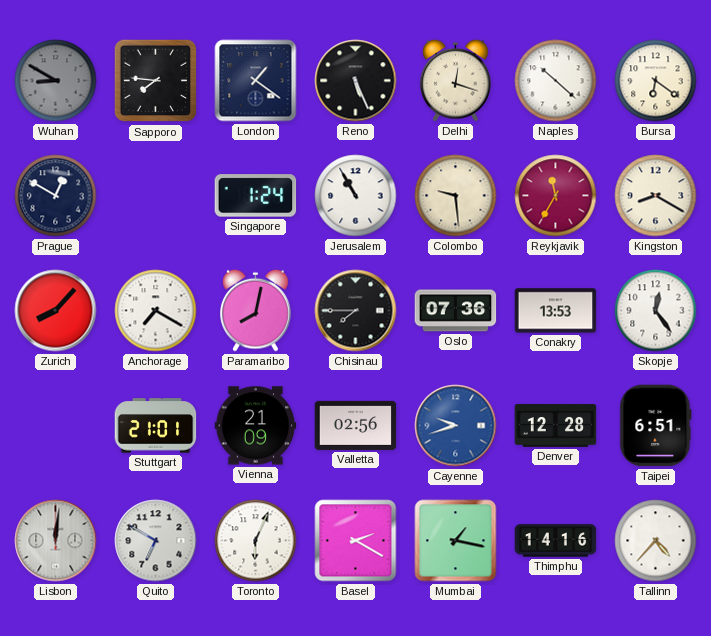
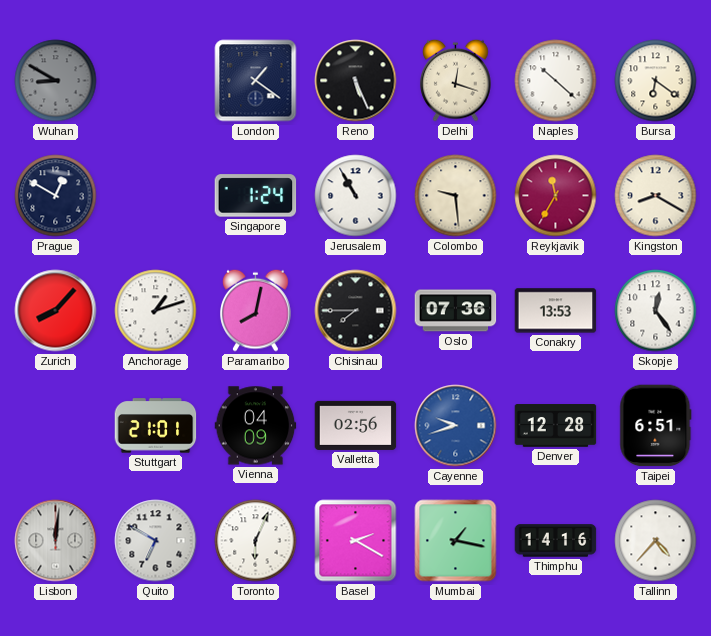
Sapporo: 7:46 -> none (156, 81)
Anchorage: 7:20 -> 1:12 (156, 311)
Vienna: 21:09 -> 04:09 (256, 426)
